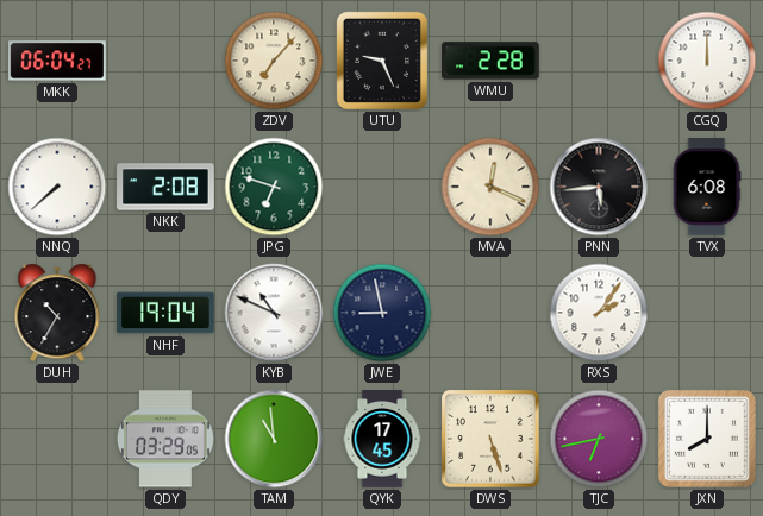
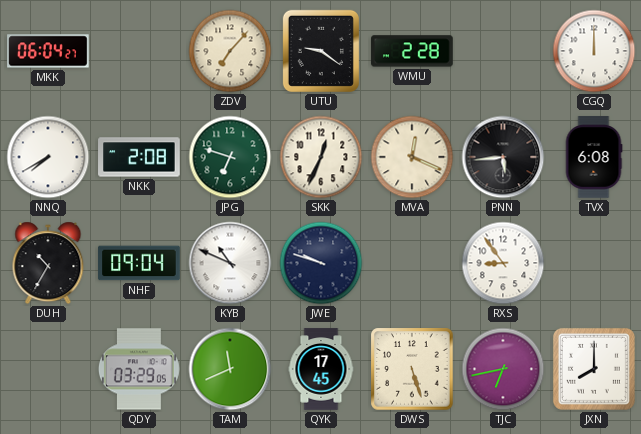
UTU: 9:26 -> 9:21 (321, 51)
NNQ: 7:38 -> 7:40 (48, 157)
SKK: none -> 12:34 (321, 157)
NHF: 19:04 -> 09:04 (139, 263)
JWE: 8:58 -> 9:48 (321, 263)
RXS: 2:06 -> 8:54 (503, 263)
TAM: 10:59 -> 11:41 (230, 369)
